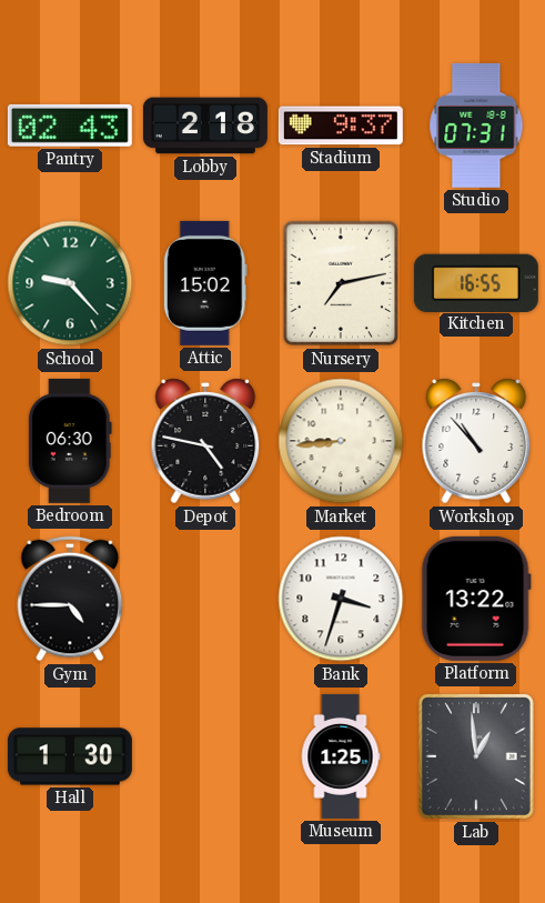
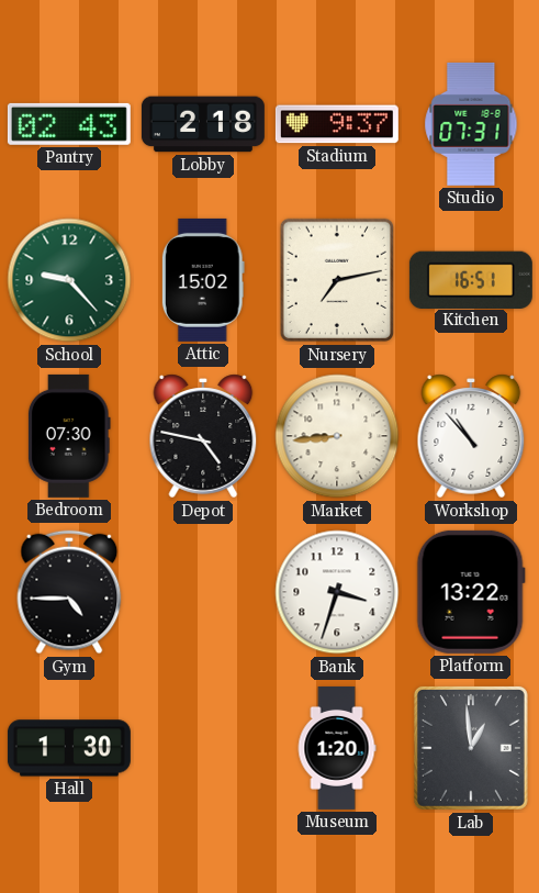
Kitchen: 16:55 -> 16:51 (471, 279)
Bedroom: 06:30 -> 07:30 (69, 436)
Museum: 1:25 -> 1:20 (337, 748)
